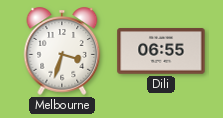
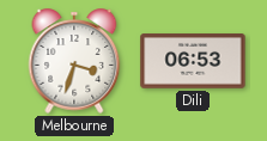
Dili: 06:55 -> 06:53 (193, 61)
